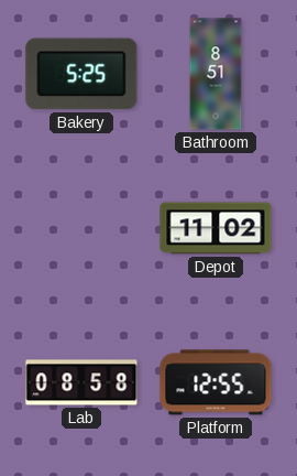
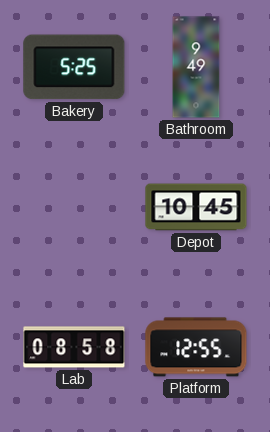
Bathroom: 8:51 -> 9:49 (196, 67)
Depot: 11:02 -> 10:45 (196, 207)
